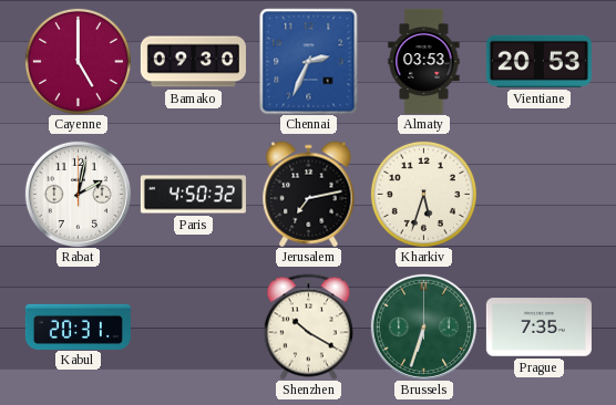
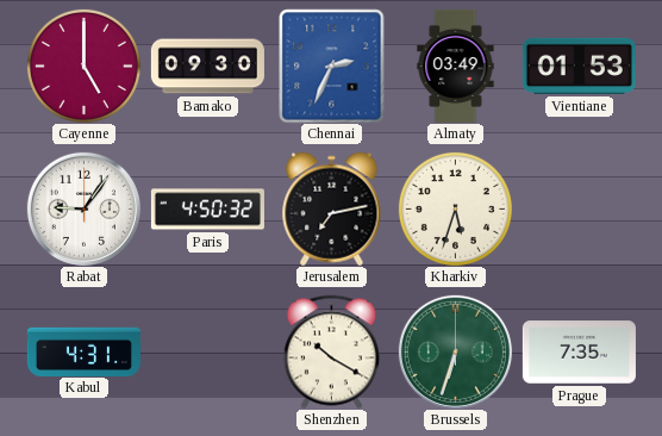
Almaty: 03:53 -> 03:49 (456, 66)
Vientiane: 20:53 -> 01:53 (579, 66)
Rabat: 2:02 -> 9:06 (83, 208)
Kabul: 20:31 -> 4:31 (83, 351)
